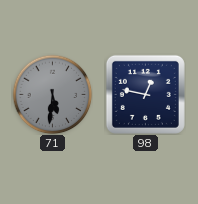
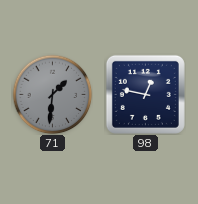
71: 5:31 -> 1:31 (52, 94)
